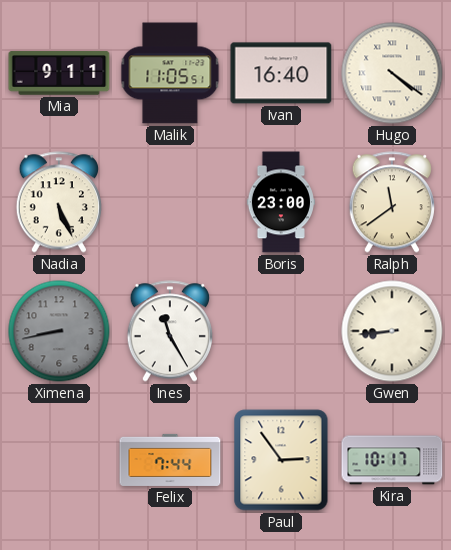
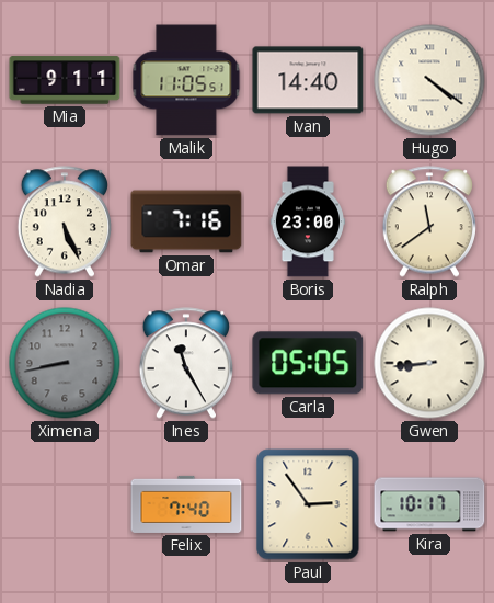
Ivan: 16:40 -> 14:40 (308, 80)
Omar: none -> 7:16 (186, 221)
Carla: none -> 05:05 (308, 363)
Felix: 7:44 -> 7:40 (186, 504)
